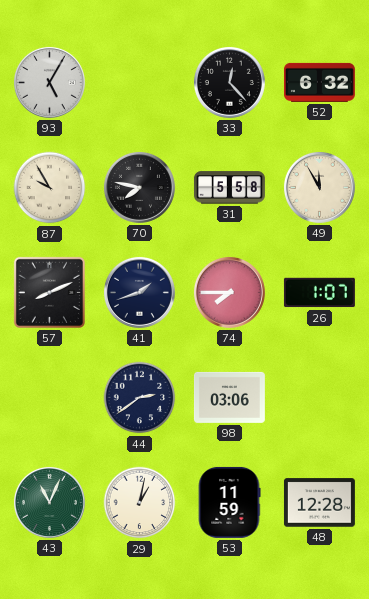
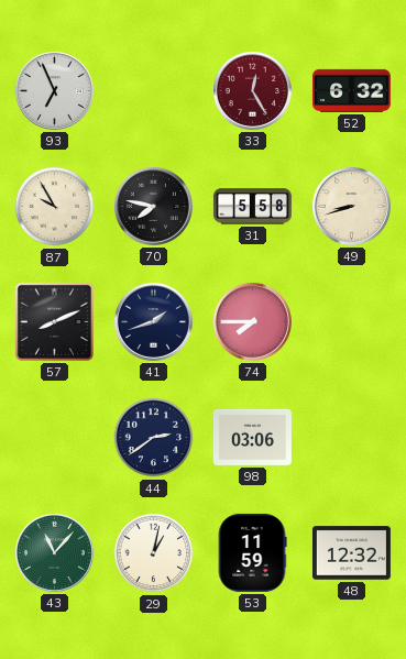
93: 5:05 -> 6:56 (54, 90)
33: 12:23 -> 12:25 (252, 90)
33 dial: black -> burgundy (252, 90)
49: 11:55 -> 8:42 (351, 206)
26: 1:07 -> none (319, 293)
43: 11:04 -> 11:07 (54, 552)
48: 12:28 -> 12:32 (351, 553)
